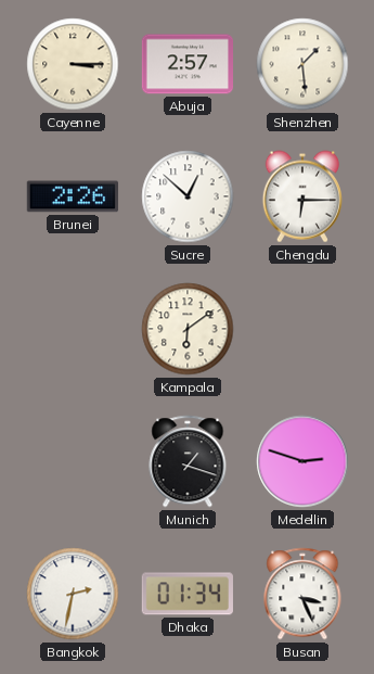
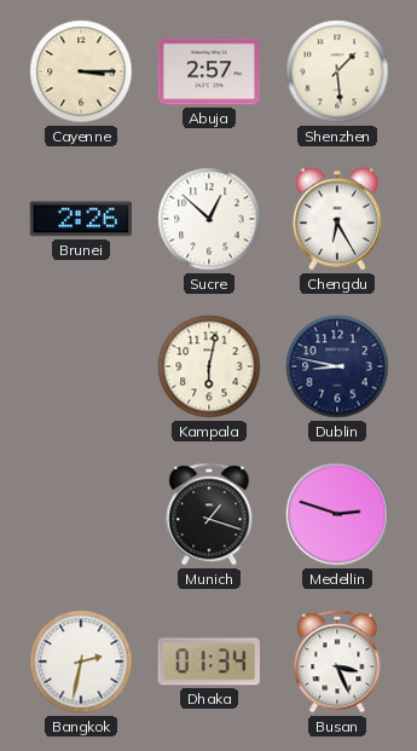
Chengdu: 6:15 -> 6:25 (336, 219)
Kampala: 6:09 -> 6:02 (209, 366)
Dublin: none -> 8:47 (337, 366)
